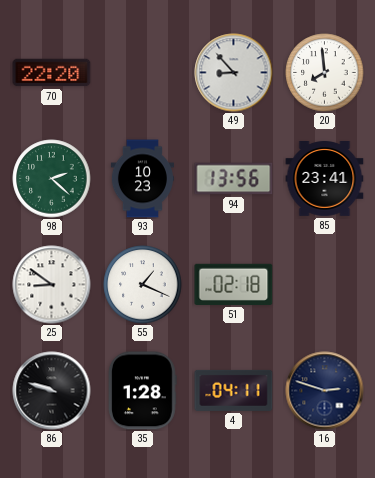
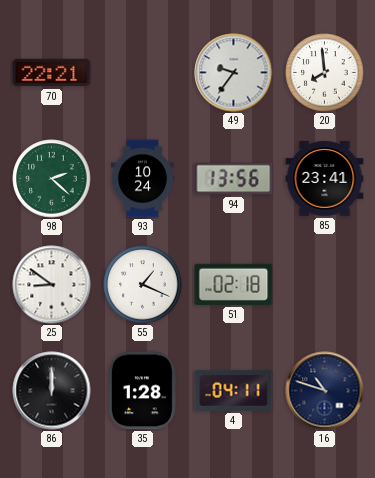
70: 22:20 -> 22:21 (52, 73)
49: 8:53 -> 9:36 (234, 73)
93: 10:23 -> 10:24 (142, 179)
86: 9:48 -> 12:00 (52, 391)
16: 2:48 -> 10:48 (325, 391)
